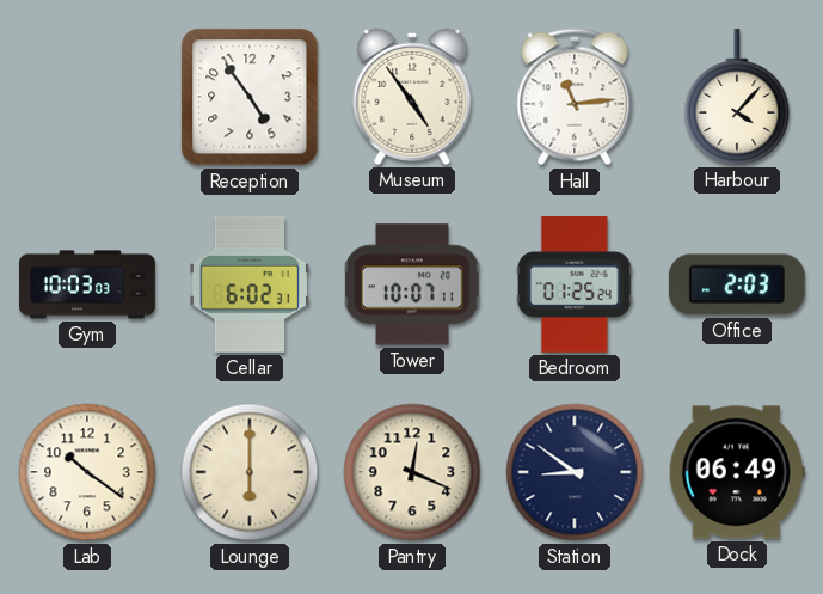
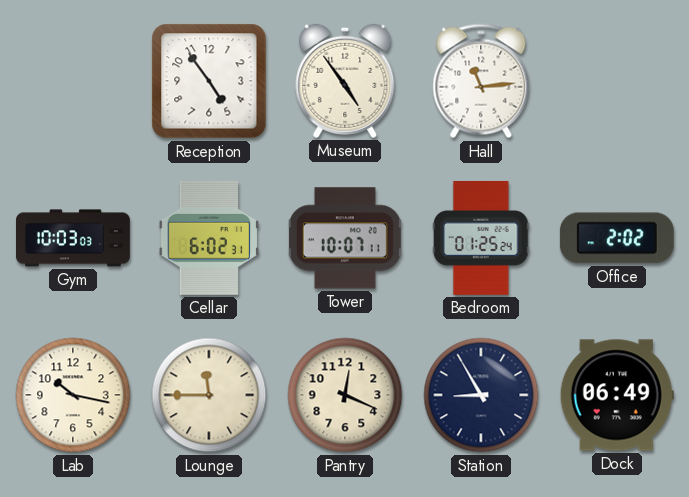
Harbour: 4:07 -> none (737, 97)
Office: 2:03 -> 2:02 (617, 238)
Lab: 10:21 -> 10:17 (73, 395)
Lounge: 6:00 -> 11:45 (209, 395)
Station: 8:51 -> 8:55 (481, 395)
